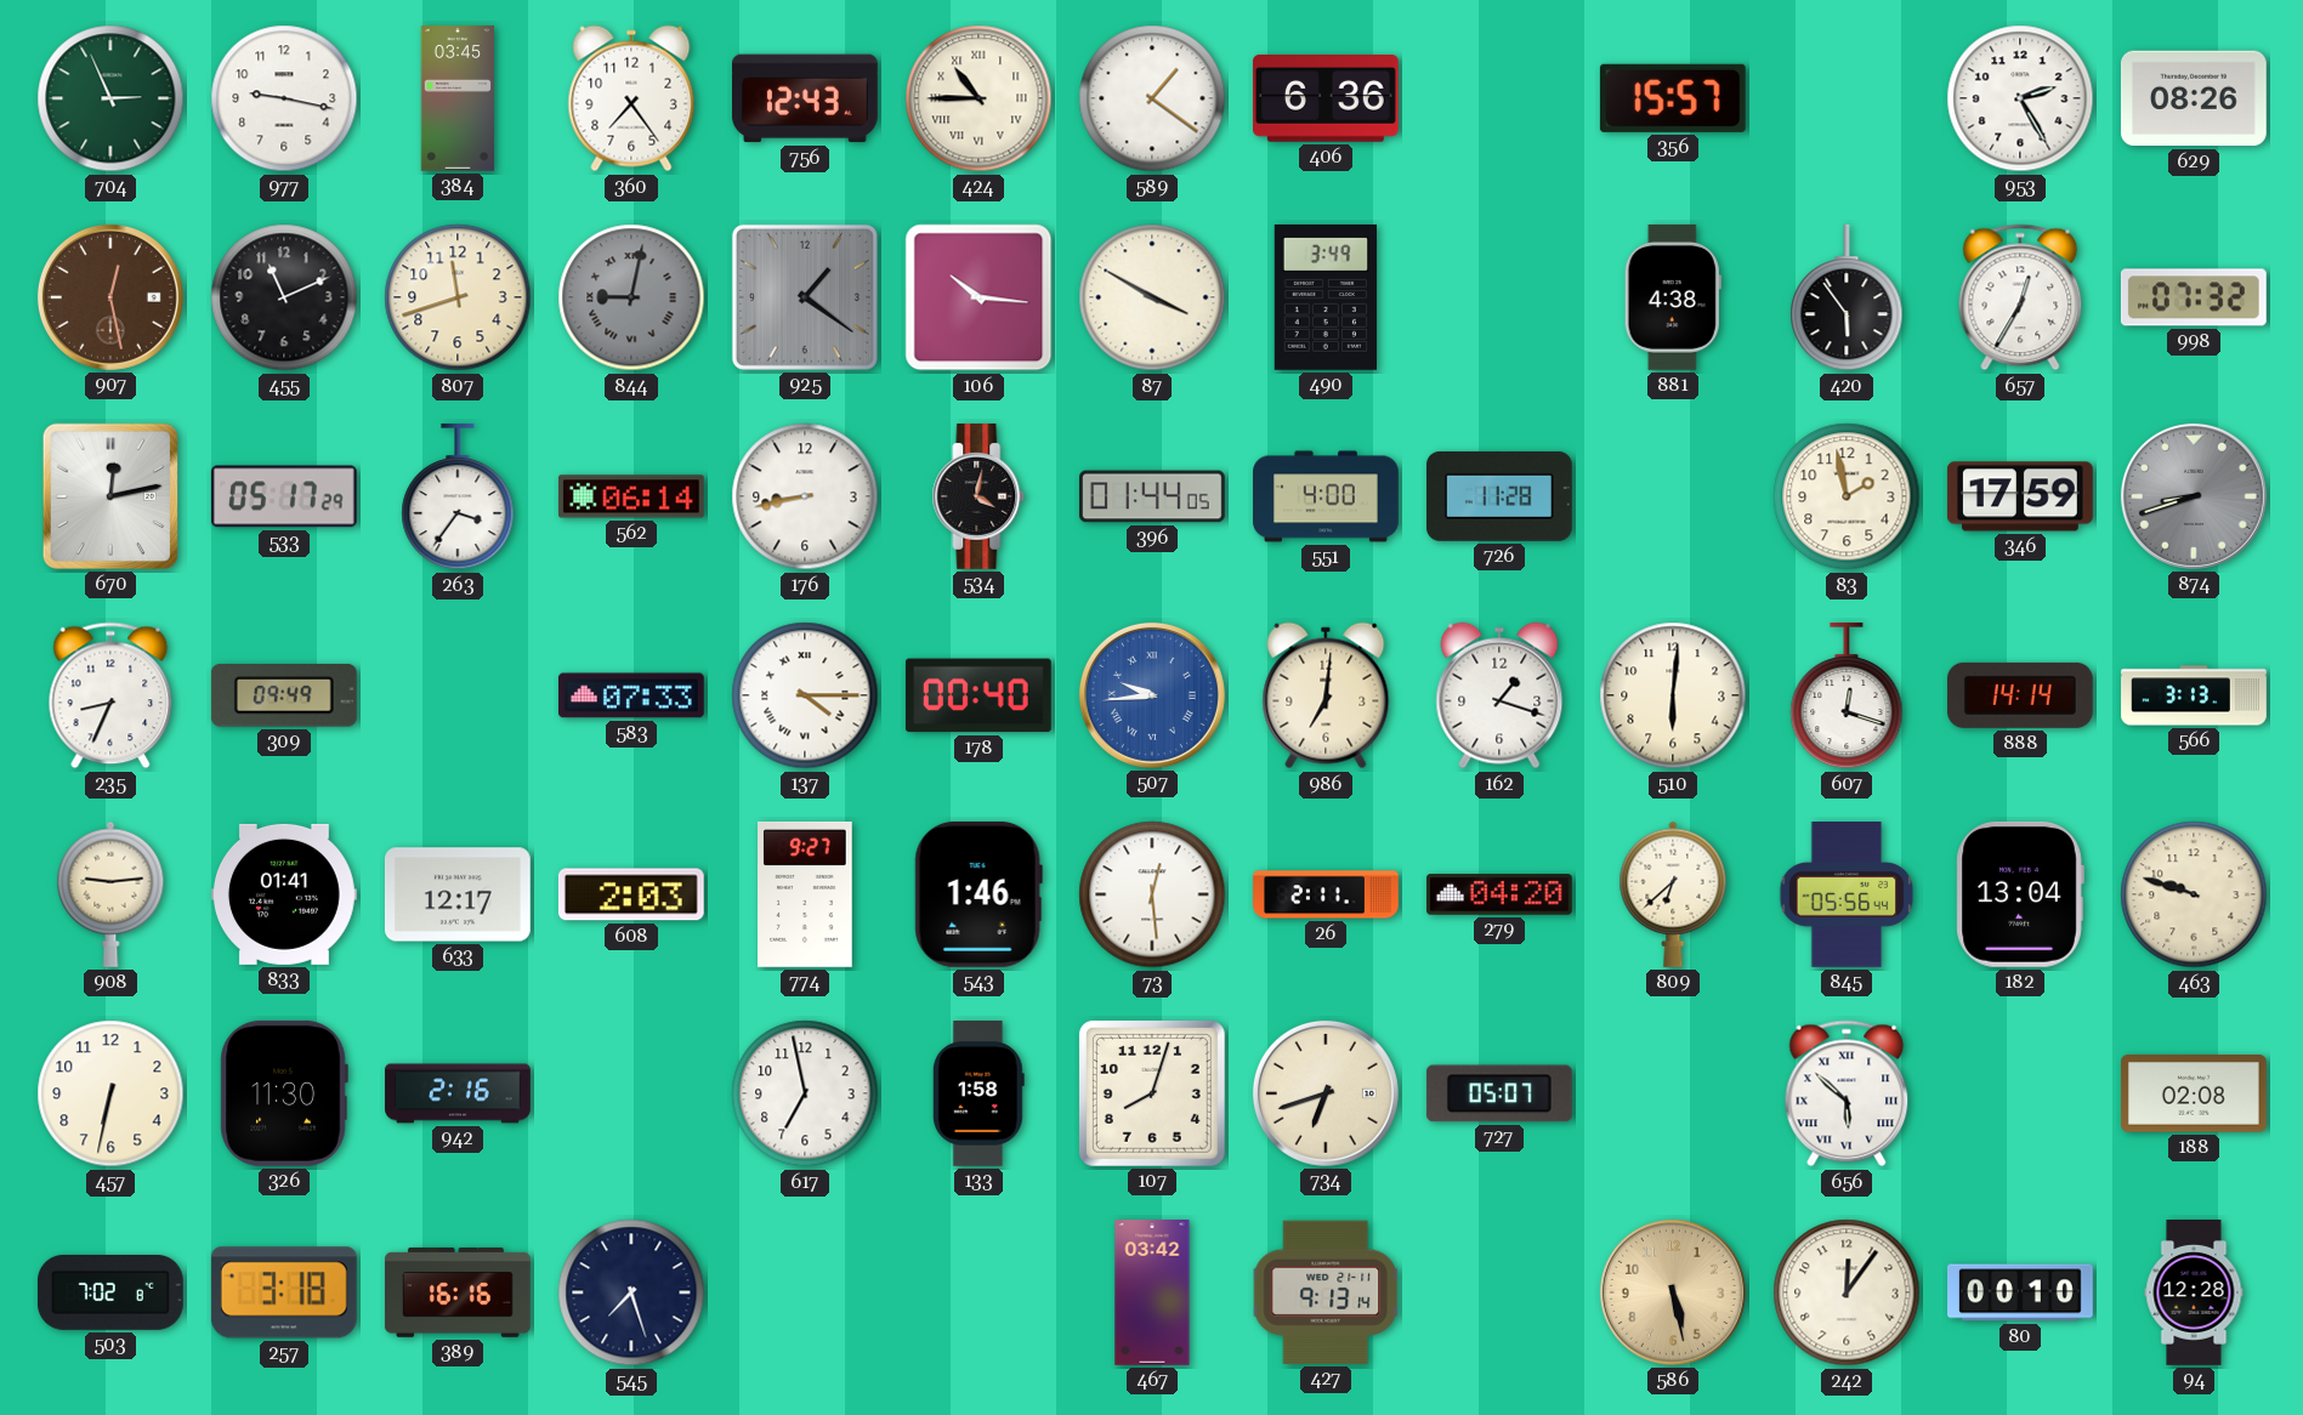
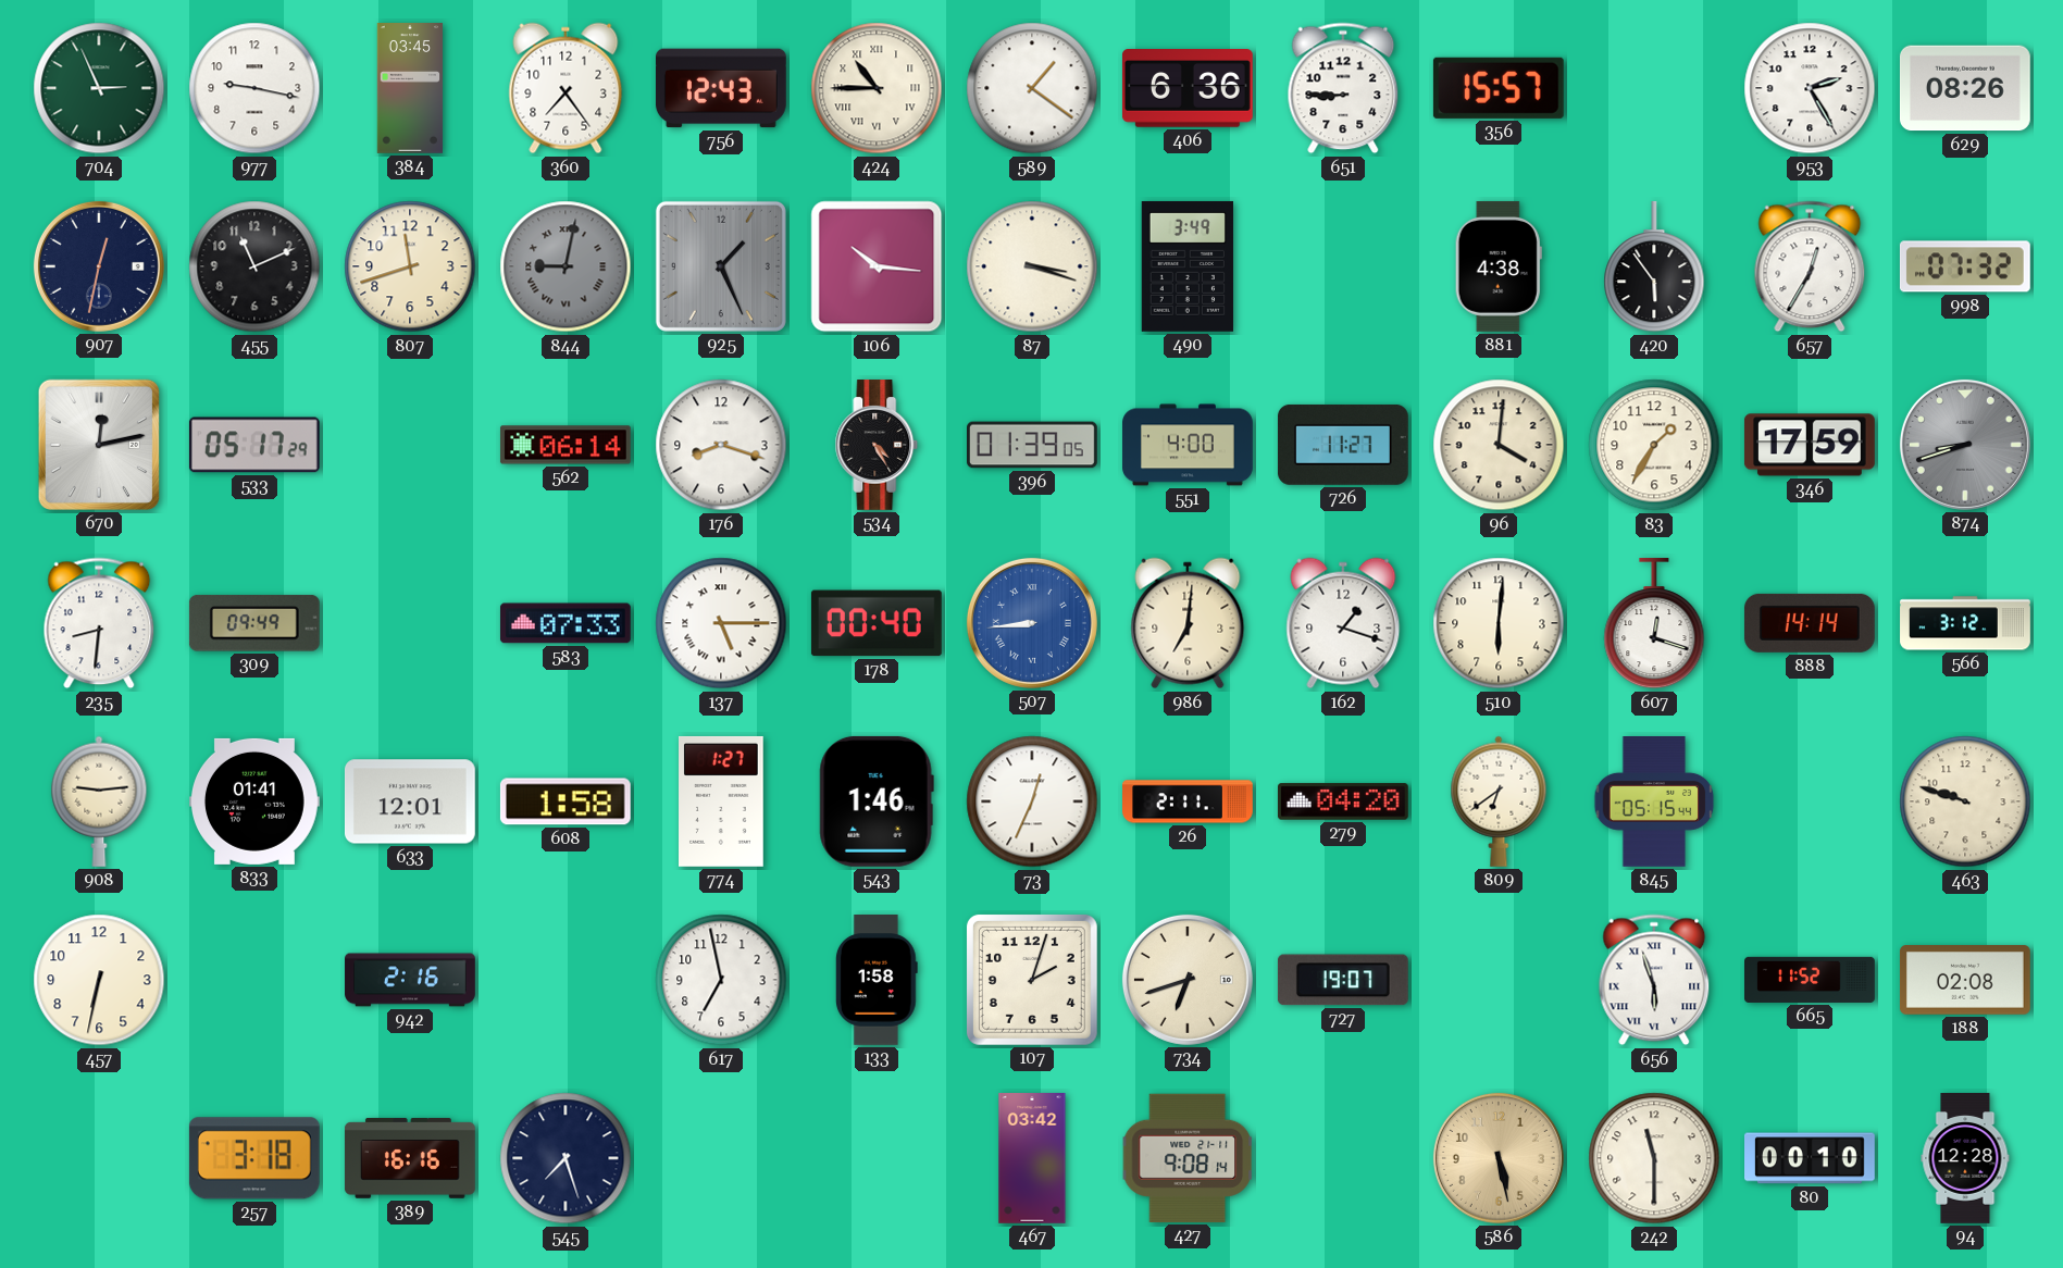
651: none -> 8:45 (1343, 88)
907: 12:28 -> 12:32 (99, 266)
907 dial: brown -> navy (99, 266)
925: 1:21 -> 1:26 (721, 266)
87: 3:50 -> 3:18 (1032, 266)
263: 3:36 -> none (458, 496)
176: 8:43 -> 8:18 (721, 445)
534: 4:02 -> 4:25 (877, 446)
396: 01:44 -> 01:39 (1033, 445)
726: 11:28 -> 11:27 (1343, 445)
96: none -> 4:01 (1499, 445)
83: 1:58 -> 1:35 (1654, 445)
235: 8:34 -> 8:31 (99, 623)
137: 4:15 -> 5:15 (721, 623)
507: 9:44 -> 8:44 (1032, 623)
566: 3:13 -> 3:12 (1965, 623)
633: 12:17 -> 12:01 (410, 801)
608: 2:03 -> 1:58 (566, 801)
774: 9:27 -> 1:27 (722, 801)
73: 12:29 -> 12:34 (1032, 801)
809: 6:38 -> 6:39 (1499, 801)
845: 05:56 -> 05:15 (1654, 803)
182: 13:04 -> none (2020, 894)
326: 11:30 -> none (284, 1093)
107: 8:03 -> 2:03 (1032, 980)
727: 05:07 -> 19:07 (1343, 980)
656: 5:52 -> 5:57 (1654, 980)
665: none -> 11:52 (1811, 980)
503: 7:02 -> none (110, 1292)
427: 9:13 -> 9:08 (1186, 1158)
242: 12:06 -> 11:30 (1654, 1158)
